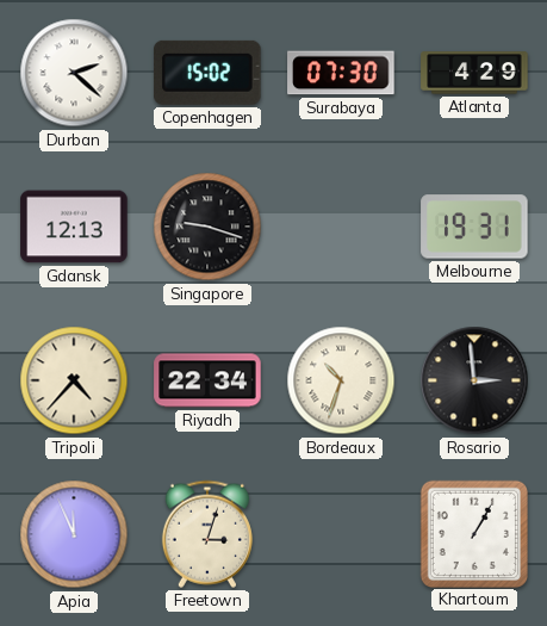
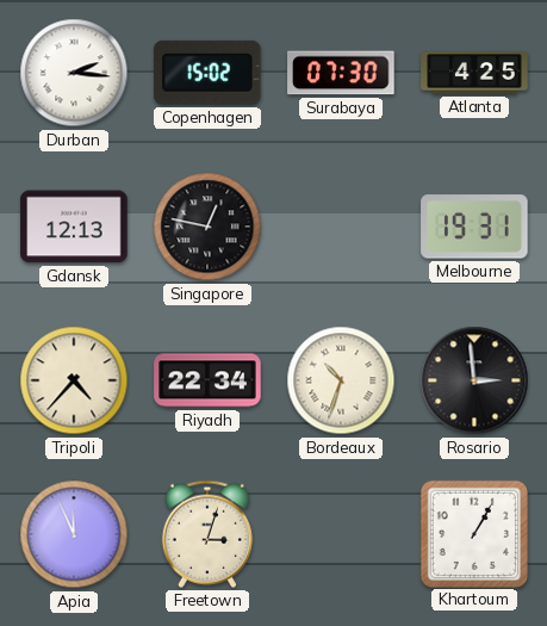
Durban: 2:22 -> 2:16 (74, 73)
Atlanta: 4:29 -> 4:25 (474, 73)
Singapore: 9:18 -> 12:47 (207, 227)
